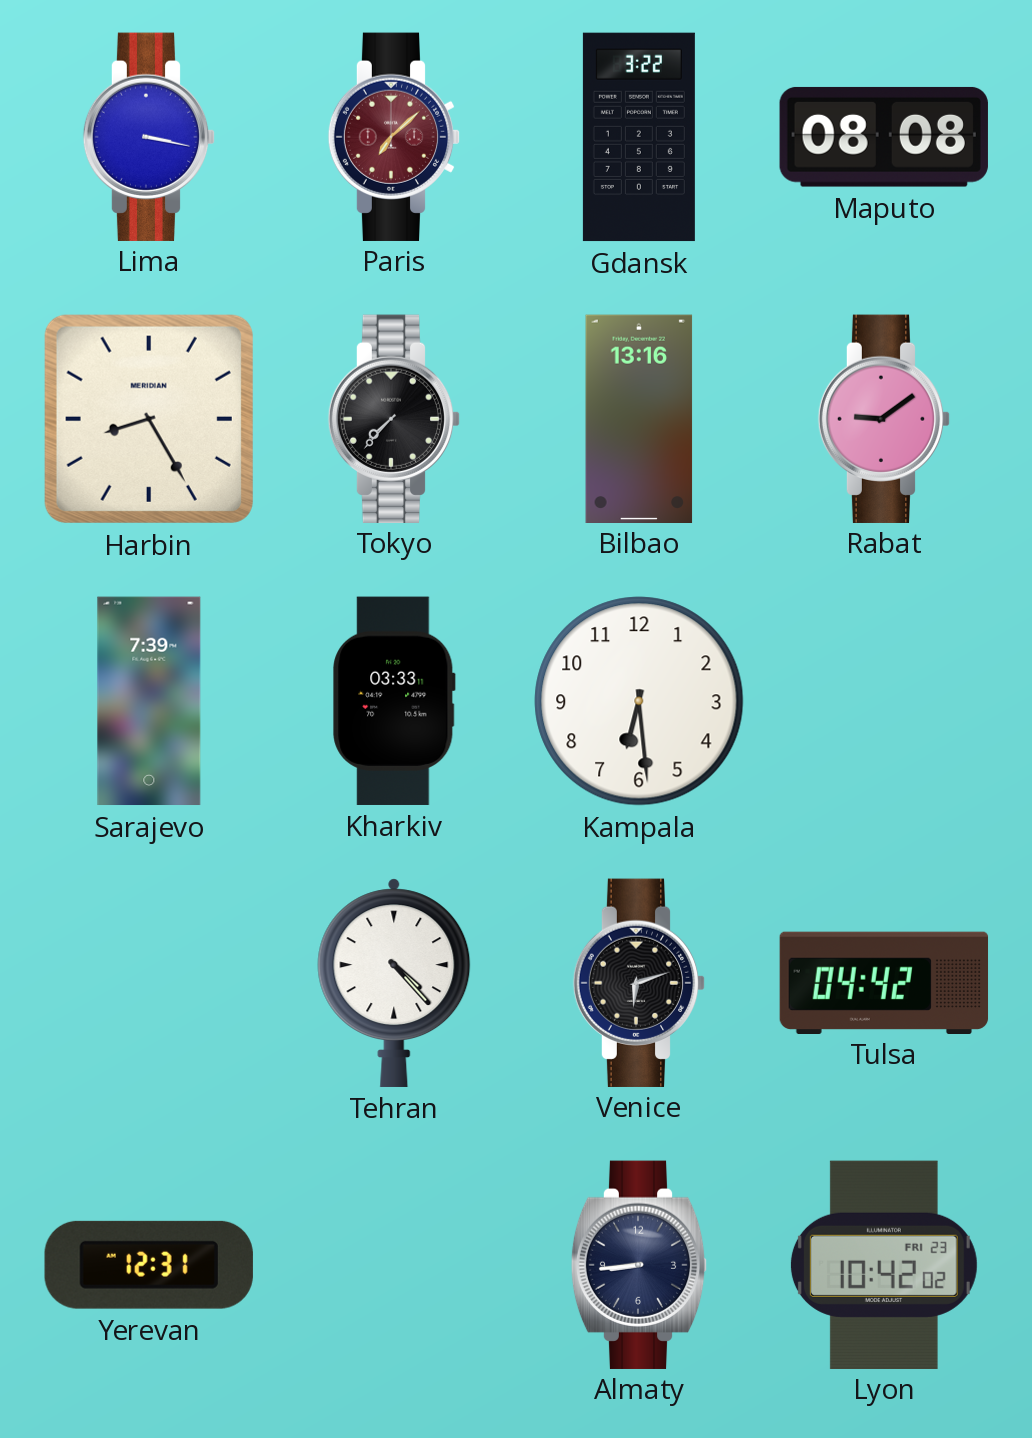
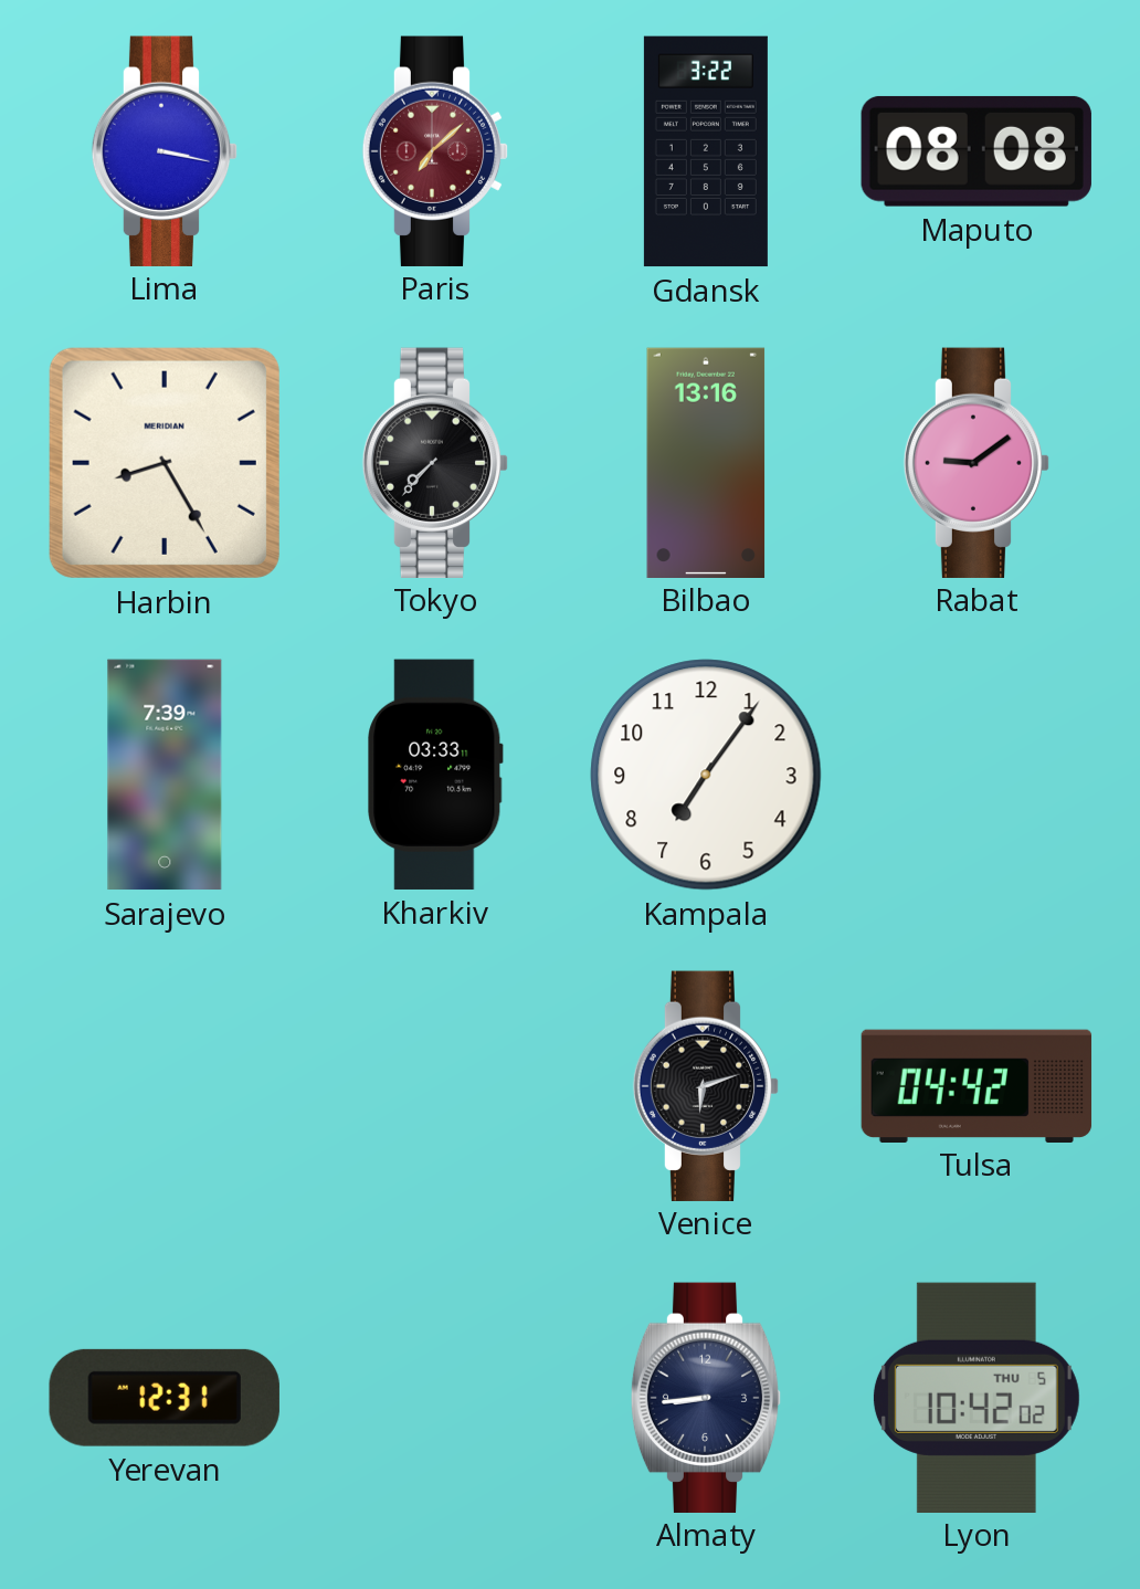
Kampala: 6:29 -> 7:06 (706, 775)
Tehran: 4:23 -> none (394, 983)
Lyon date: FRI 23 -> THU 5 (977, 1397)
